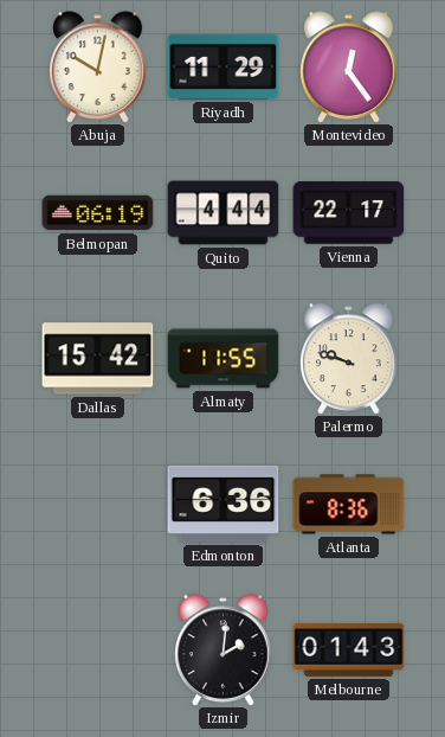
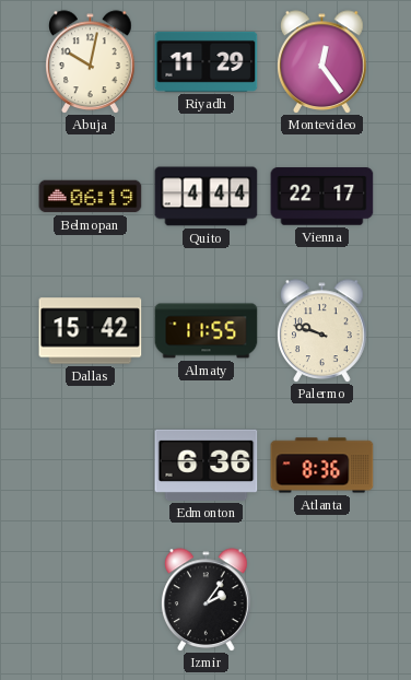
Izmir: 2:01 -> 2:06 (207, 599)
Melbourne: 01:43 -> none (349, 649)
